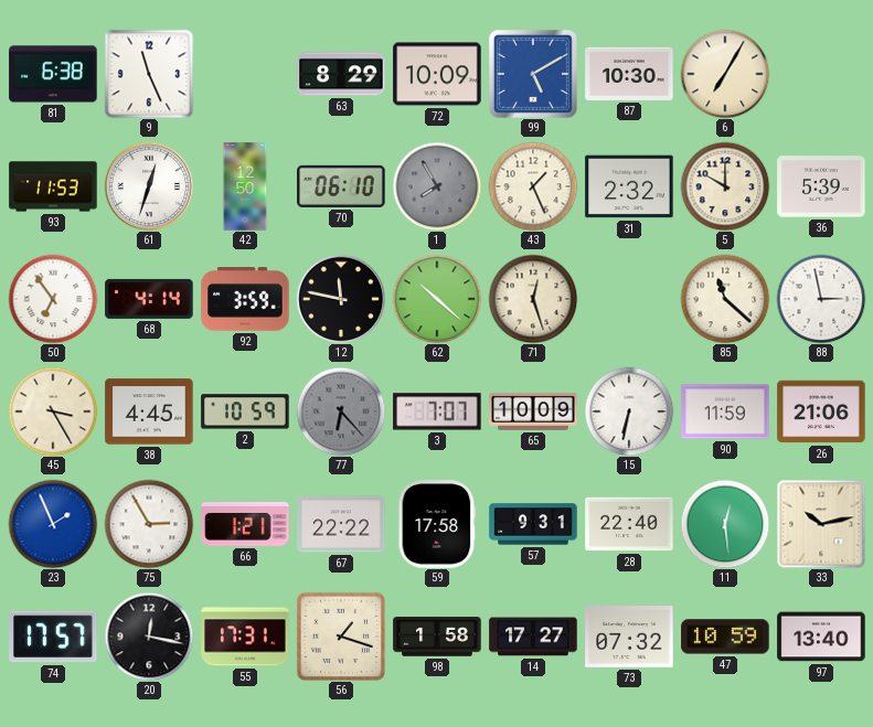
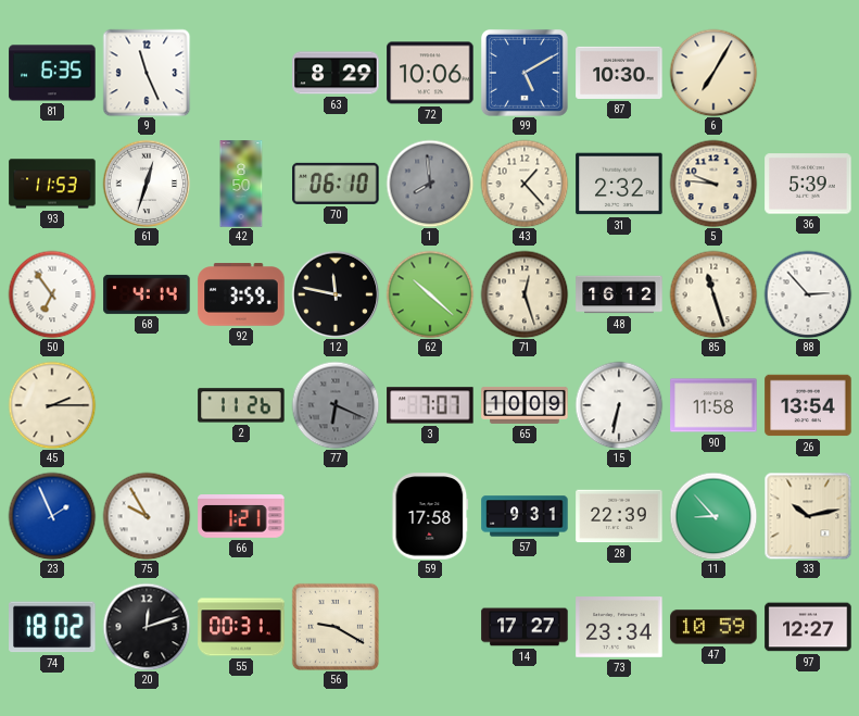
81: 6:38 -> 6:35 (52, 73)
72: 10:09 -> 10:06 (430, 73)
42: 12:50 -> 8:50 (241, 184)
1: 7:55 -> 7:59 (430, 184)
43: 1:26 -> 1:23 (525, 184)
5: 10:00 -> 9:46 (713, 184)
48: none -> 16:12 (619, 294)
85: 11:22 -> 11:27 (713, 294)
88: 2:58 -> 2:53 (808, 294)
45: 3:25 -> 2:15 (52, 405)
38: 4:45 -> none (149, 411)
2: 10:59 -> 11:26 (241, 405)
77: 6:23 -> 6:19 (336, 405)
90: 11:59 -> 11:58 (713, 405)
26: 21:06 -> 13:54 (808, 405)
75: 2:55 -> 9:55 (147, 516)
67: 22:22 -> none (341, 524)
28: 22:40 -> 22:39 (619, 516)
11: 12:29 -> 8:53 (713, 516)
74: 17:57 -> 18:02 (52, 627)
20: 12:17 -> 12:12 (147, 627)
55: 17:31 -> 00:31 (241, 627)
56: 1:18 -> 9:20 (336, 627)
98: 1:58 -> none (437, 637)
73: 07:32 -> 23:34 (619, 628)
97: 13:40 -> 12:27 (808, 627)
